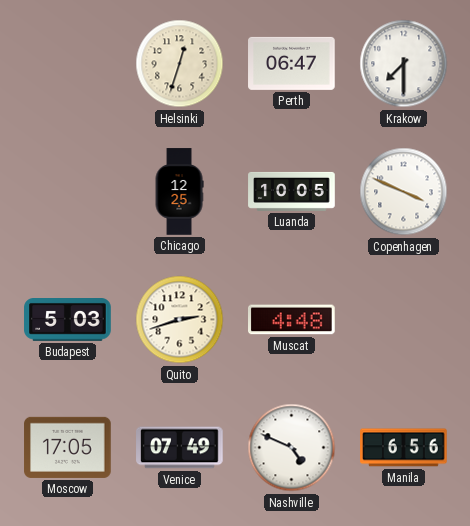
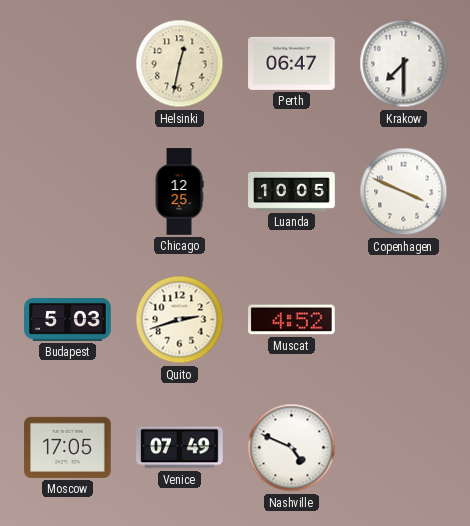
Helsinki: 12:33 -> 12:32 (180, 64)
Muscat: 4:48 -> 4:52 (292, 320)
Manila: 6:56 -> none (404, 448)
